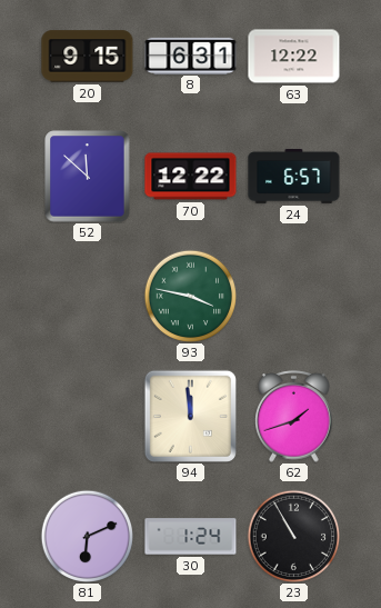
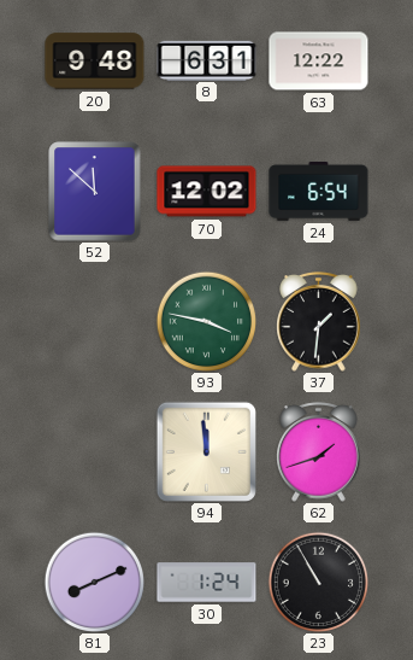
20: 9:15 -> 9:48 (95, 62)
70: 12:22 -> 12:02 (207, 192)
24: 6:57 -> 6:54 (319, 191)
37: none -> 1:31 (319, 322)
81: 6:11 -> 8:11 (94, 582)
